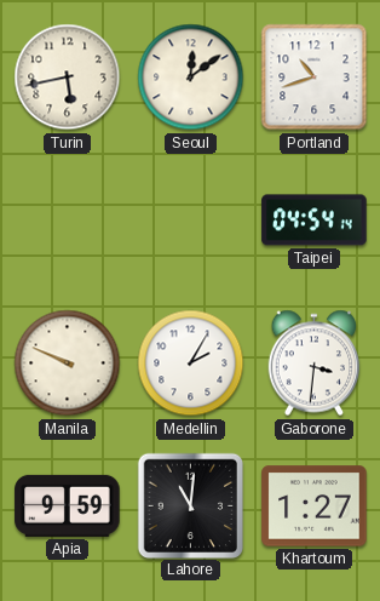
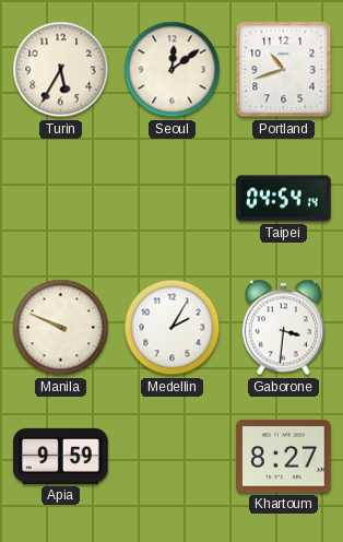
Turin: 5:43 -> 5:35 (61, 70)
Lahore: 11:01 -> none (190, 505)
Khartoum: 1:27 -> 8:27 (284, 457)
